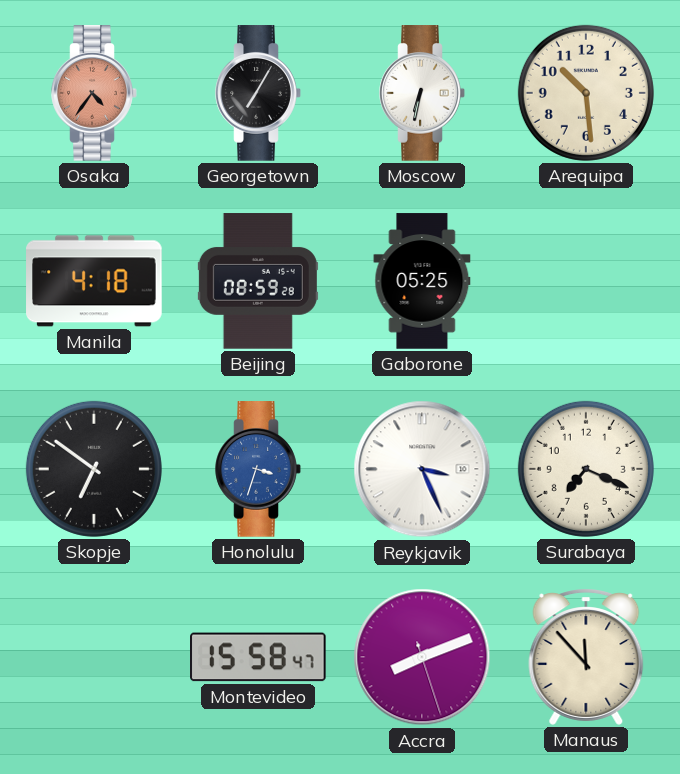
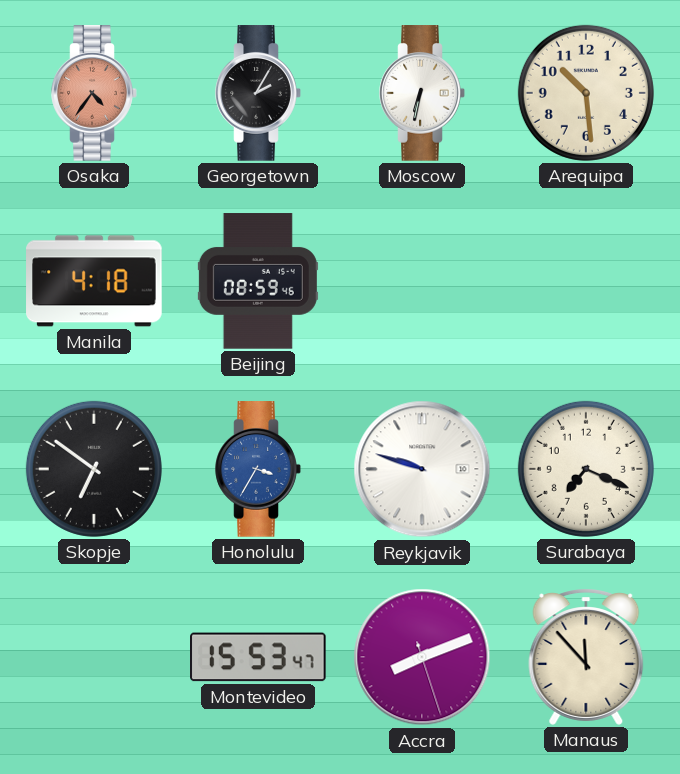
Georgetown: 7:05 -> 2:05 (258, 93)
Beijing: 08:59:28 -> 08:59:46 (258, 281)
Gaborone: 05:25 -> none (422, 281)
Honolulu: 3:33 -> 3:35 (258, 469)
Reykjavik: 3:26 -> 9:48 (422, 469)
Montevideo: 15:58 -> 15:53 (259, 657)
